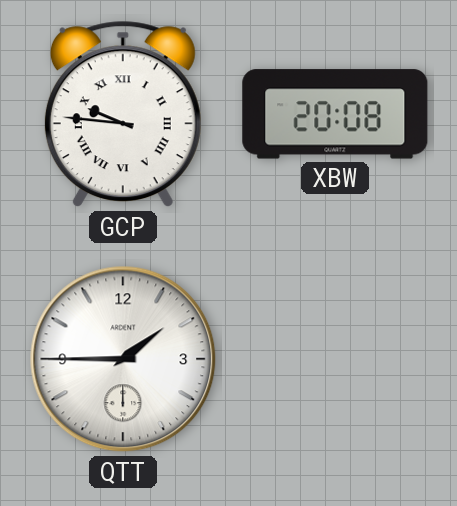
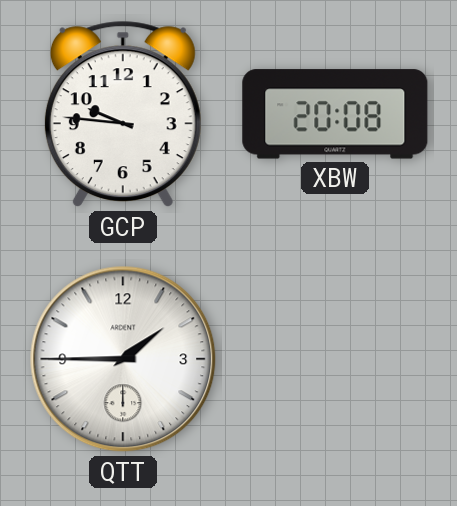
GCP numerals: Roman -> Arabic (123, 114)
